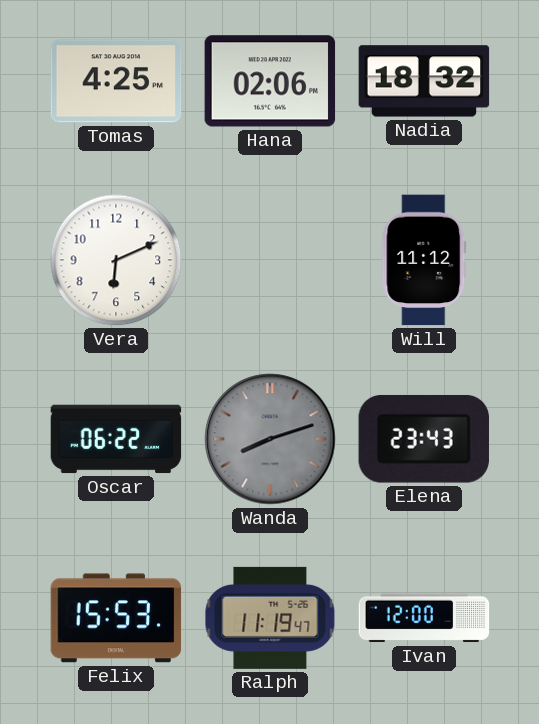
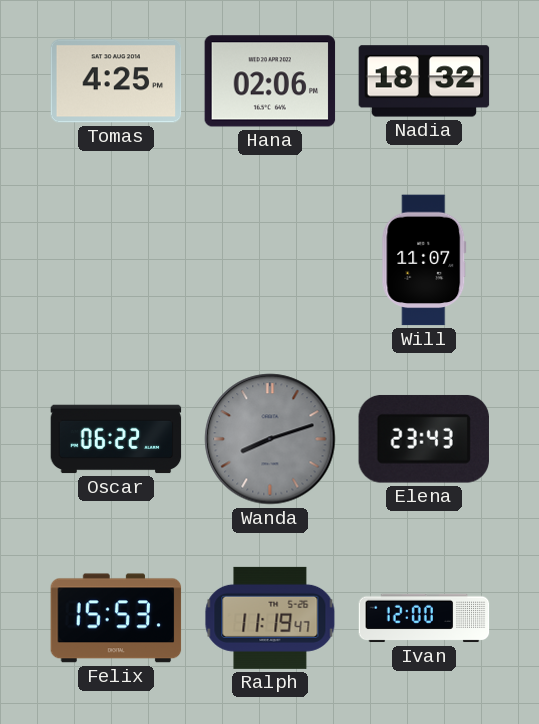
Vera: 6:11 -> none (116, 260)
Will: 11:12 -> 11:07 (424, 260)
